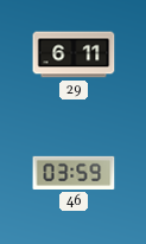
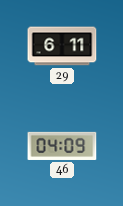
46: 03:59 -> 04:09 (62, 146)
